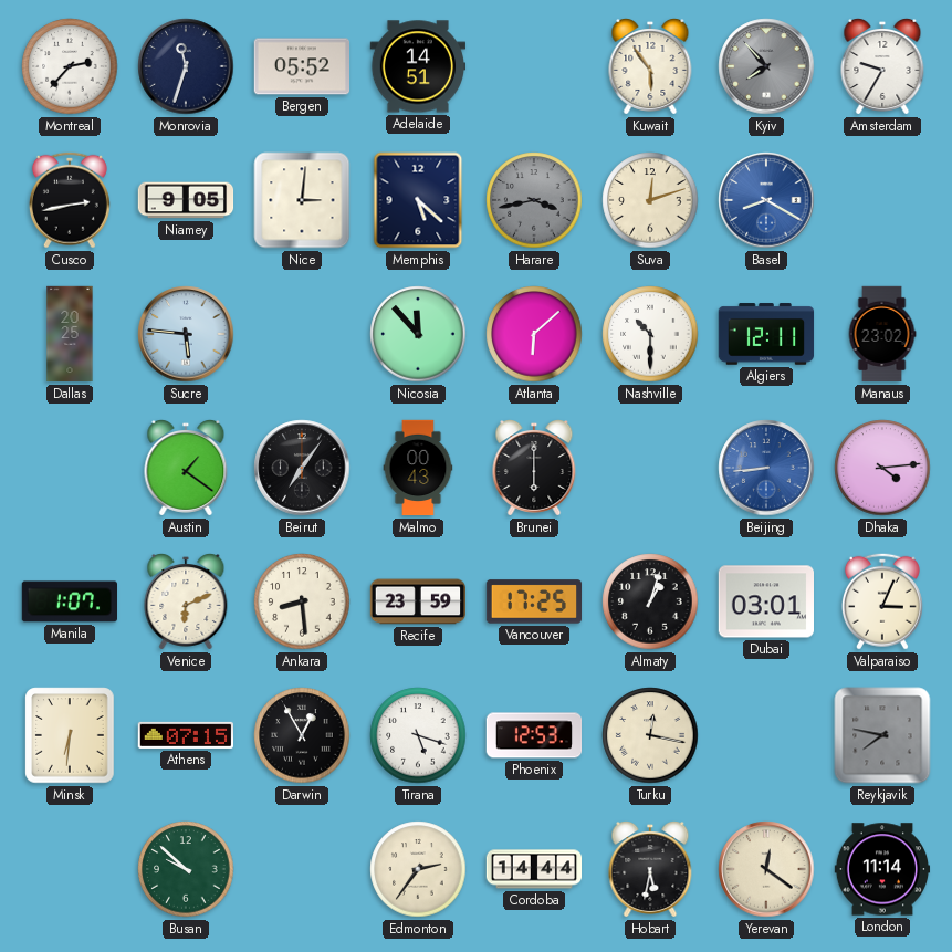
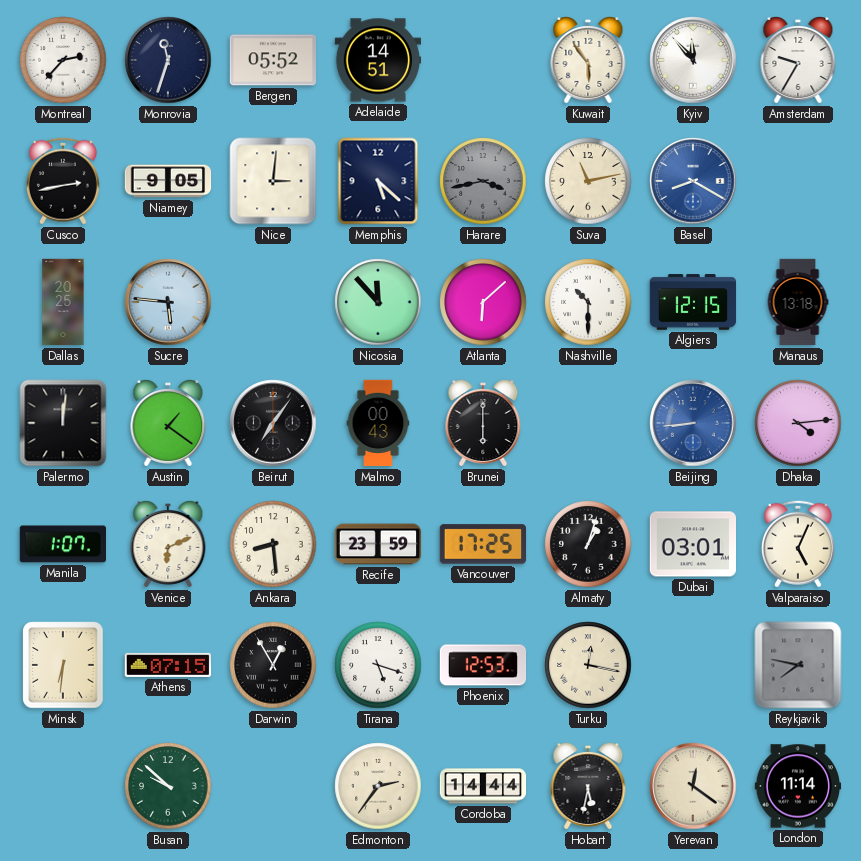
Kyiv: 7:53 -> 11:53 (693, 60)
Kyiv dial: grey -> white (693, 60)
Suva: 12:12 -> 11:13 (588, 181)
Algiers: 12:11 -> 12:15 (693, 302)
Manaus: 23:02 -> 13:18 (798, 302)
Palermo: none -> 12:01 (63, 423)
Valparaiso: 3:04 -> 5:04 (798, 544)
